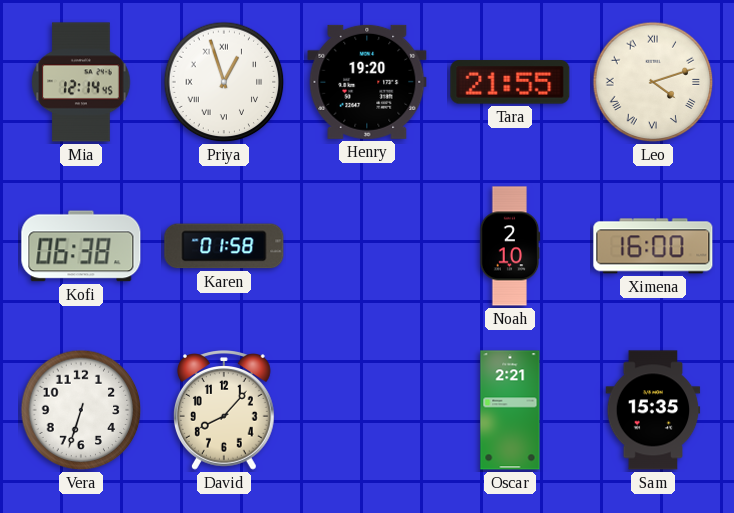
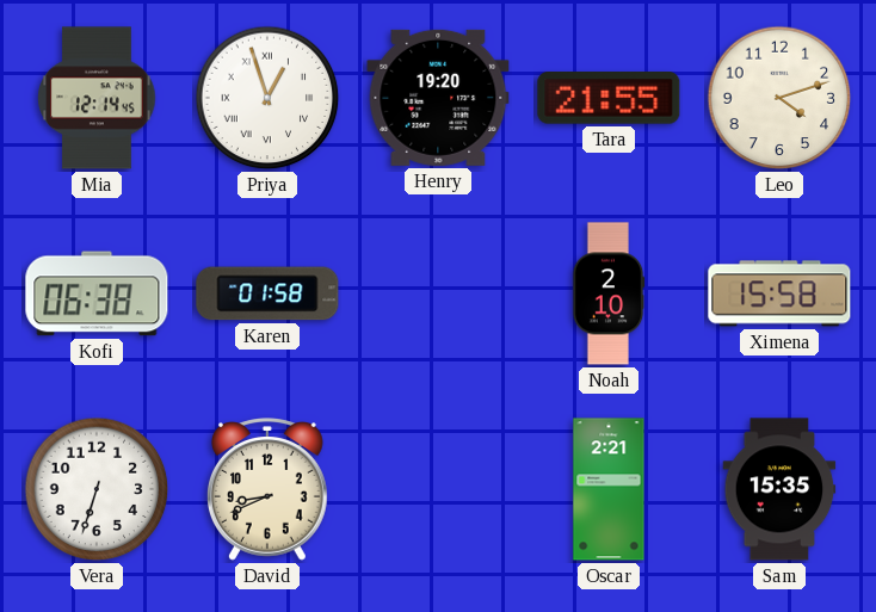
Leo numerals: Roman -> Arabic (779, 98)
Ximena: 16:00 -> 15:58 (779, 293)
David: 8:07 -> 8:41 (267, 489)
